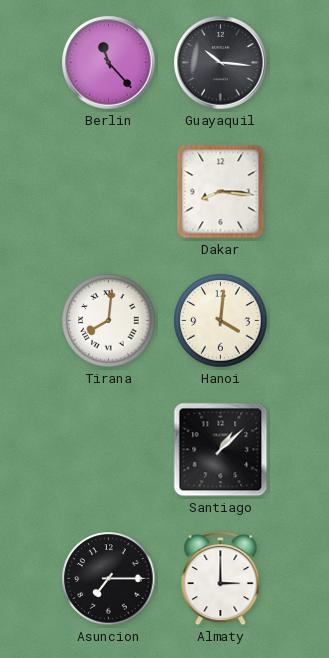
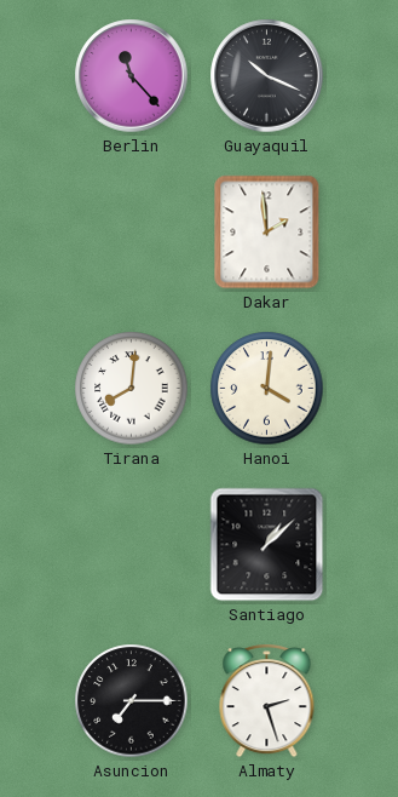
Guayaquil: 10:16 -> 10:19 (267, 76)
Dakar: 8:16 -> 1:59 (267, 233)
Almaty: 3:00 -> 2:27 (267, 701)
